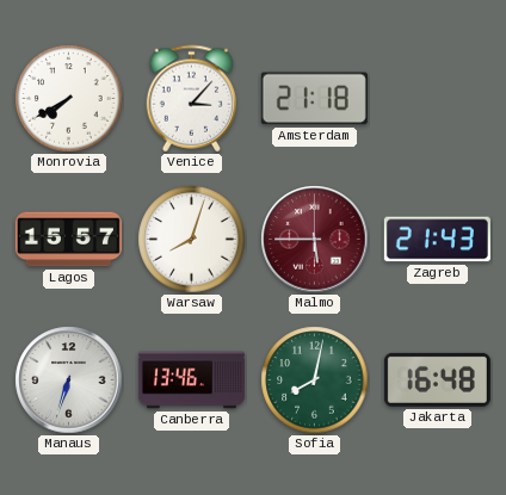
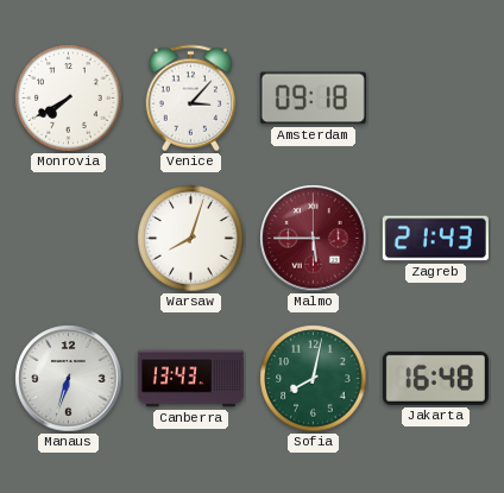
Amsterdam: 21:18 -> 09:18 (313, 99)
Lagos: 15:57 -> none (68, 240)
Canberra: 13:46 -> 13:43 (190, 379)
